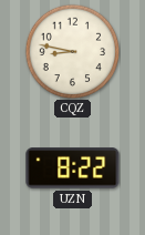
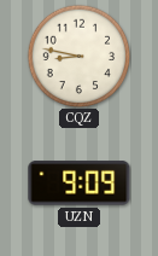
UZN: 8:22 -> 9:09 (80, 184)
